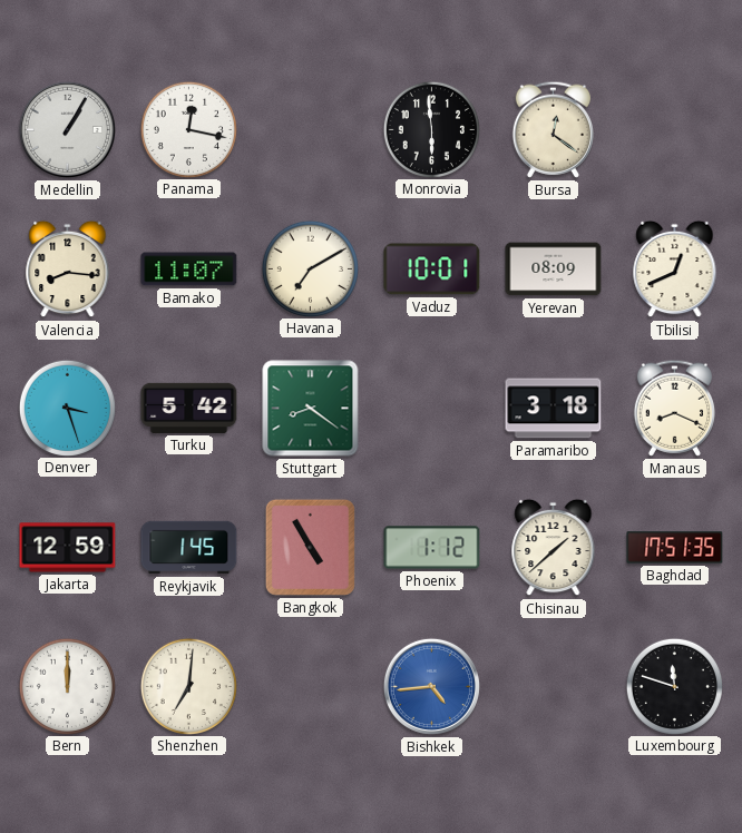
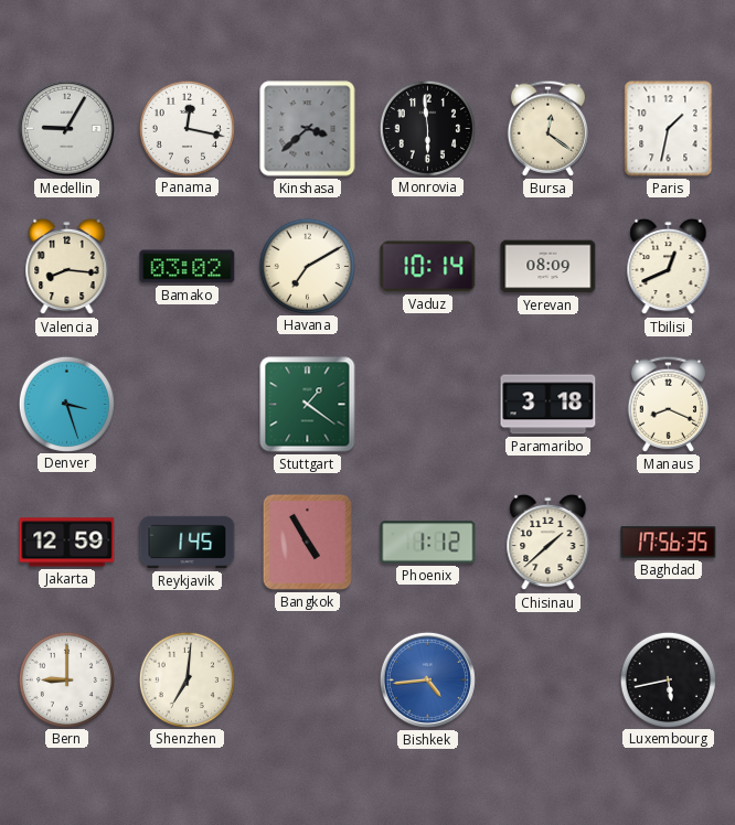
Medellin: 1:05 -> 9:05 (66, 128)
Kinshasa: none -> 3:38 (308, 129)
Paris: none -> 1:32 (669, 129)
Bamako: 11:07 -> 03:02 (188, 267)
Vaduz: 10:01 -> 10:14 (428, 267)
Turku: 5:42 -> none (189, 408)
Stuttgart: 8:21 -> 1:21 (308, 405)
Baghdad: 17:51 -> 17:56 (669, 543)
Bern: 12:00 -> 9:00 (66, 679)
Luxembourg: 11:48 -> 5:43 (668, 679)
